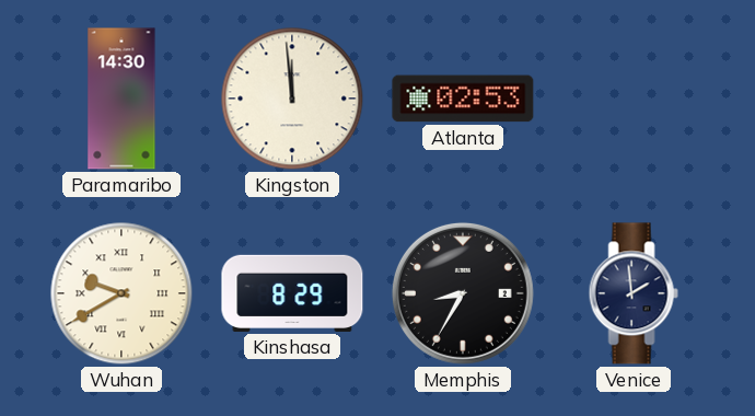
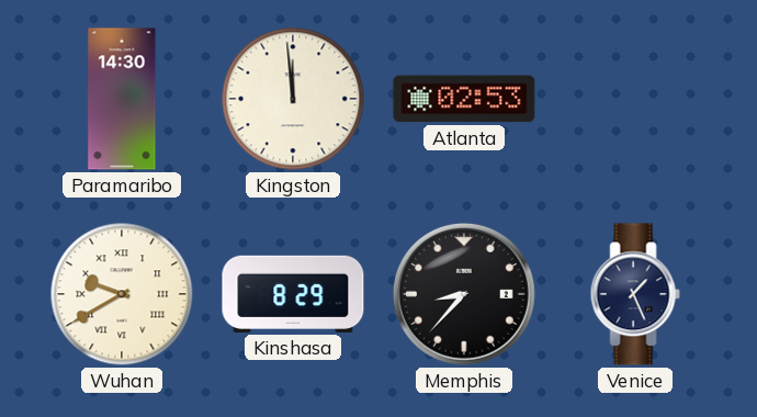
Memphis: 8:35 -> 8:37 (464, 294)
Venice: 1:59 -> 1:26 (635, 294)
